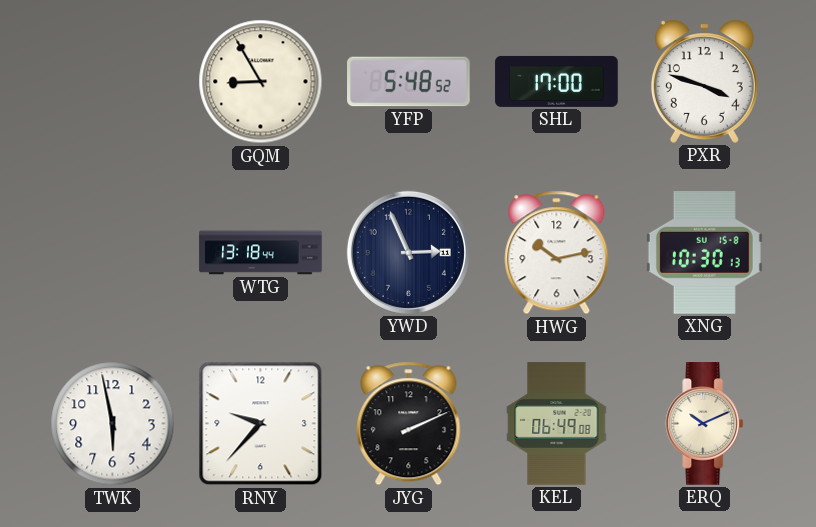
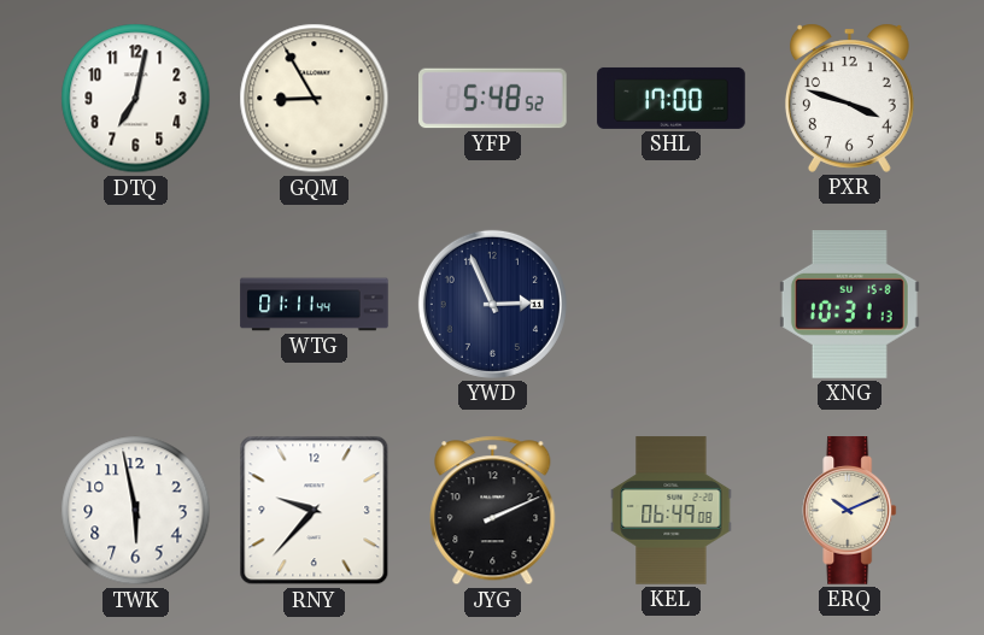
DTQ: none -> 7:02 (136, 99)
WTG: 13:18 -> 01:11 (315, 305)
HWG: 10:13 -> none (557, 253)
XNG: 10:30 -> 10:31 (849, 305)
